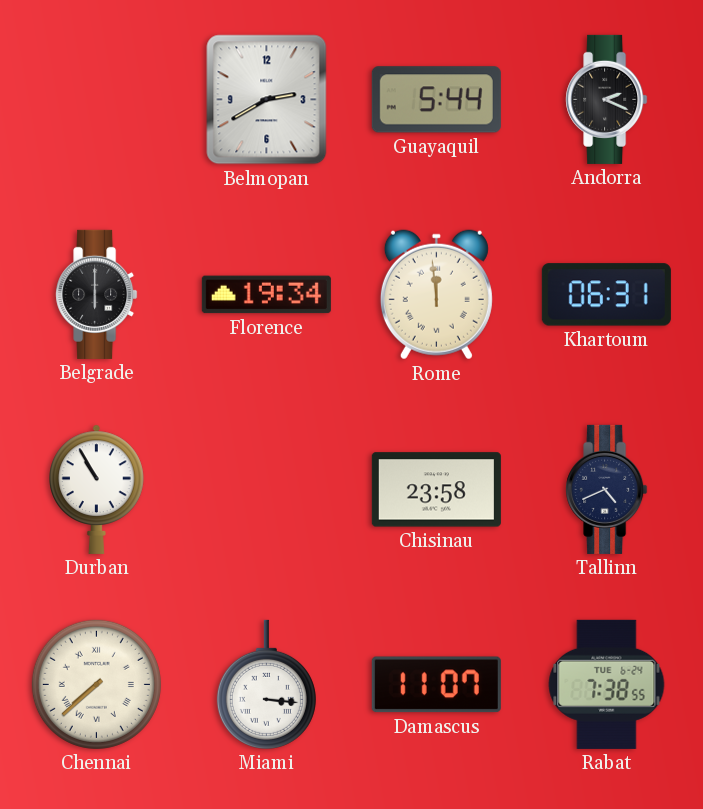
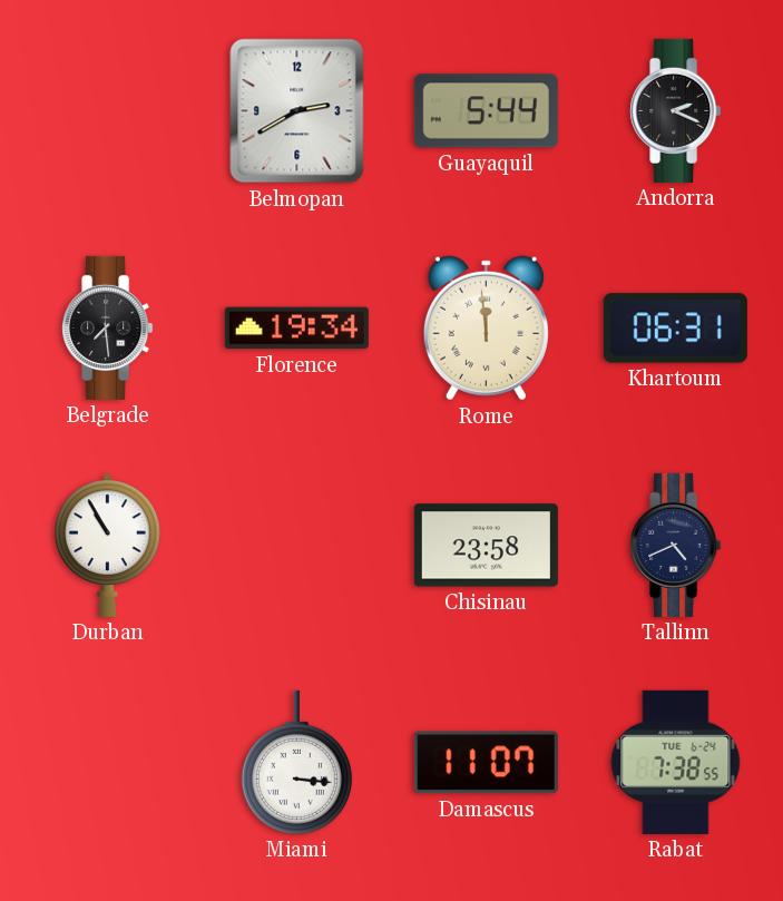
Belgrade: 6:00 -> 7:29 (108, 327)
Chennai: 7:38 -> none (96, 684)
